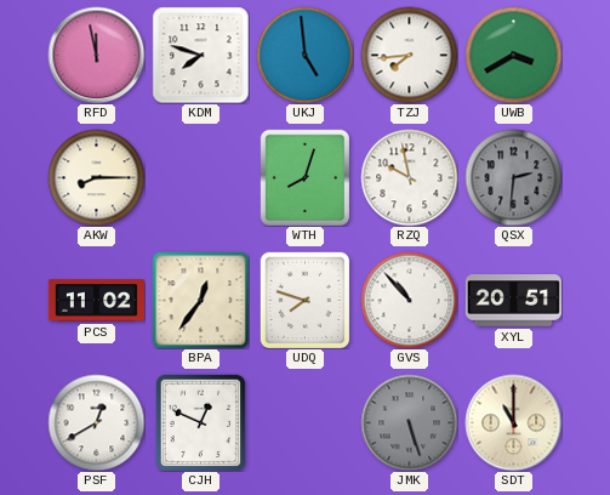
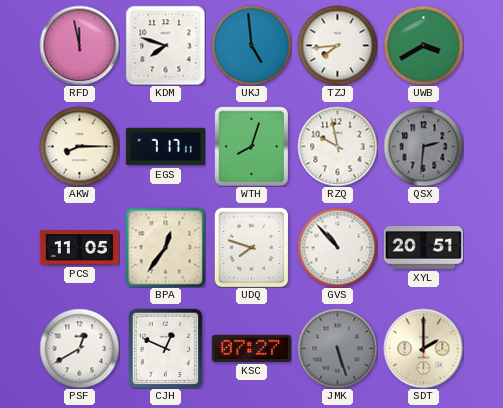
EGS: none -> 7:17 (165, 147)
PCS: 11:02 -> 11:05 (79, 248)
KSC: none -> 07:27 (251, 348)
SDT: 11:00 -> 2:00 (423, 348)
